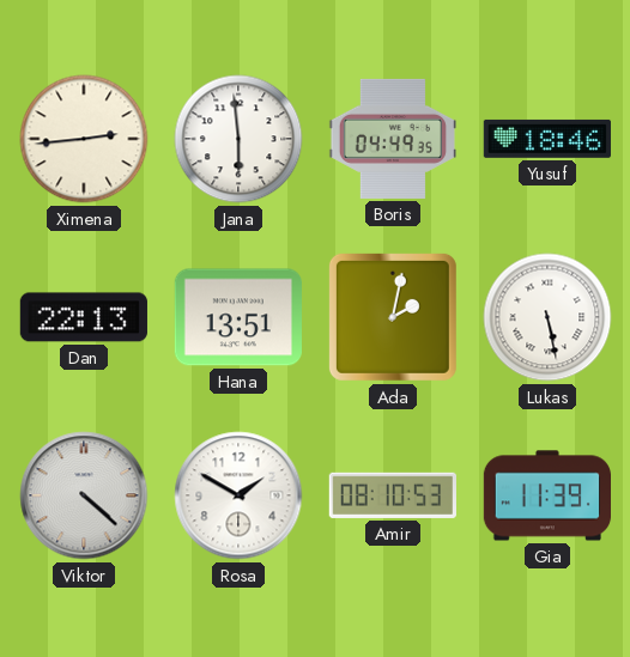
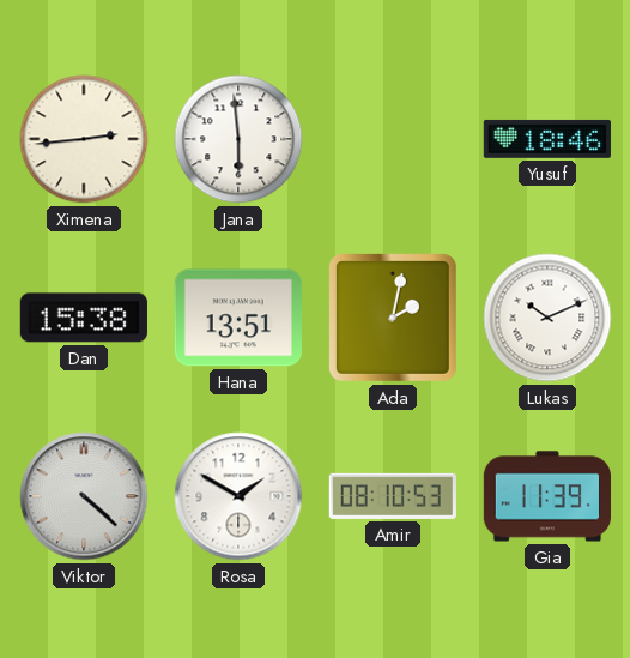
Boris: 04:49 -> none (392, 139)
Dan: 22:13 -> 15:38 (84, 318)
Lukas: 5:28 -> 10:11 (547, 318)
